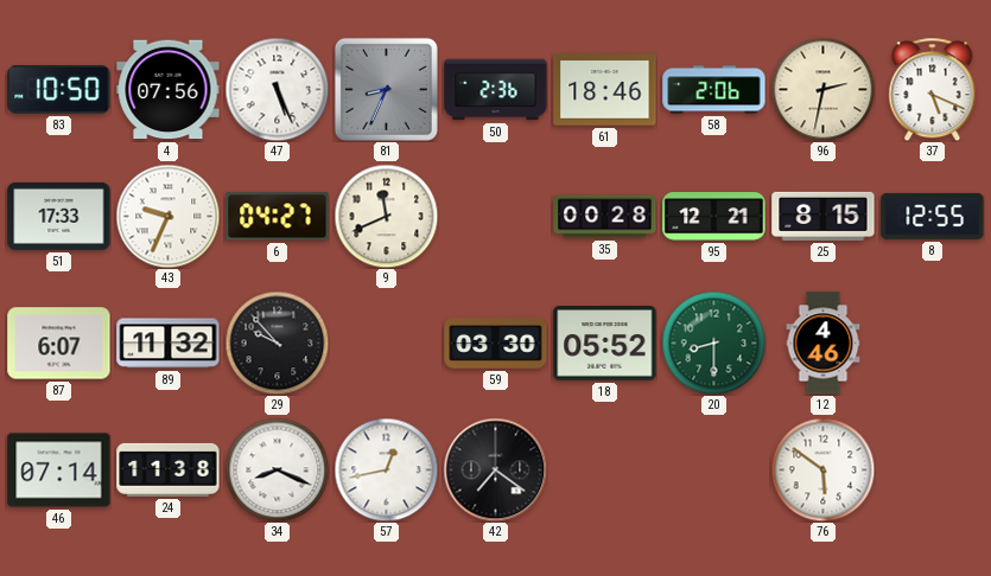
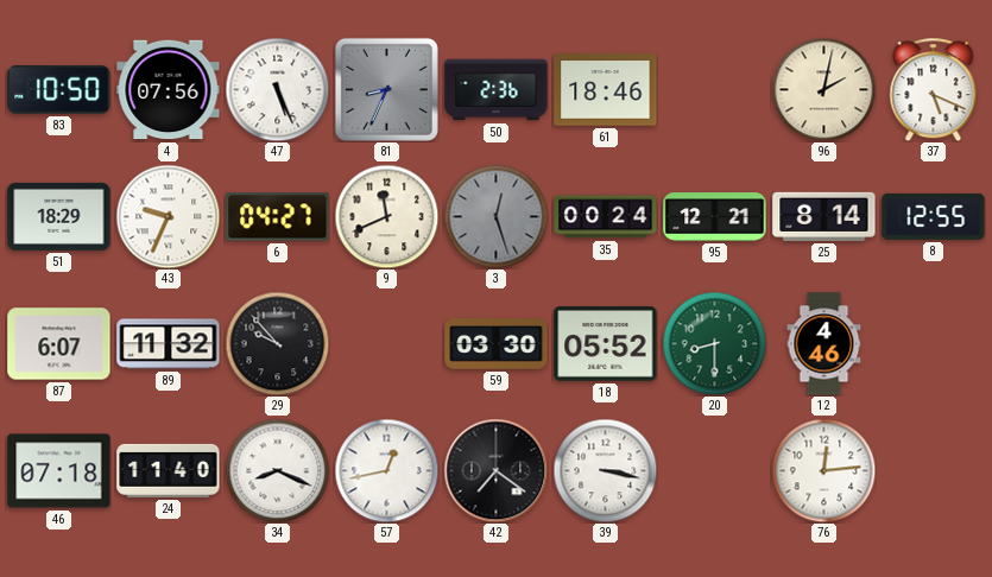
58: 2:06 -> none (714, 90)
96: 2:32 -> 2:02 (823, 89)
51: 17:33 -> 18:29 (59, 216)
3: none -> 12:27 (495, 216)
35: 00:28 -> 00:24 (606, 217)
25: 8:15 -> 8:14 (824, 216)
46: 07:14 -> 07:18 (59, 471)
24: 11:38 -> 11:40 (169, 470)
39: none -> 3:17 (605, 470)
76: 5:51 -> 12:14 (823, 470)
